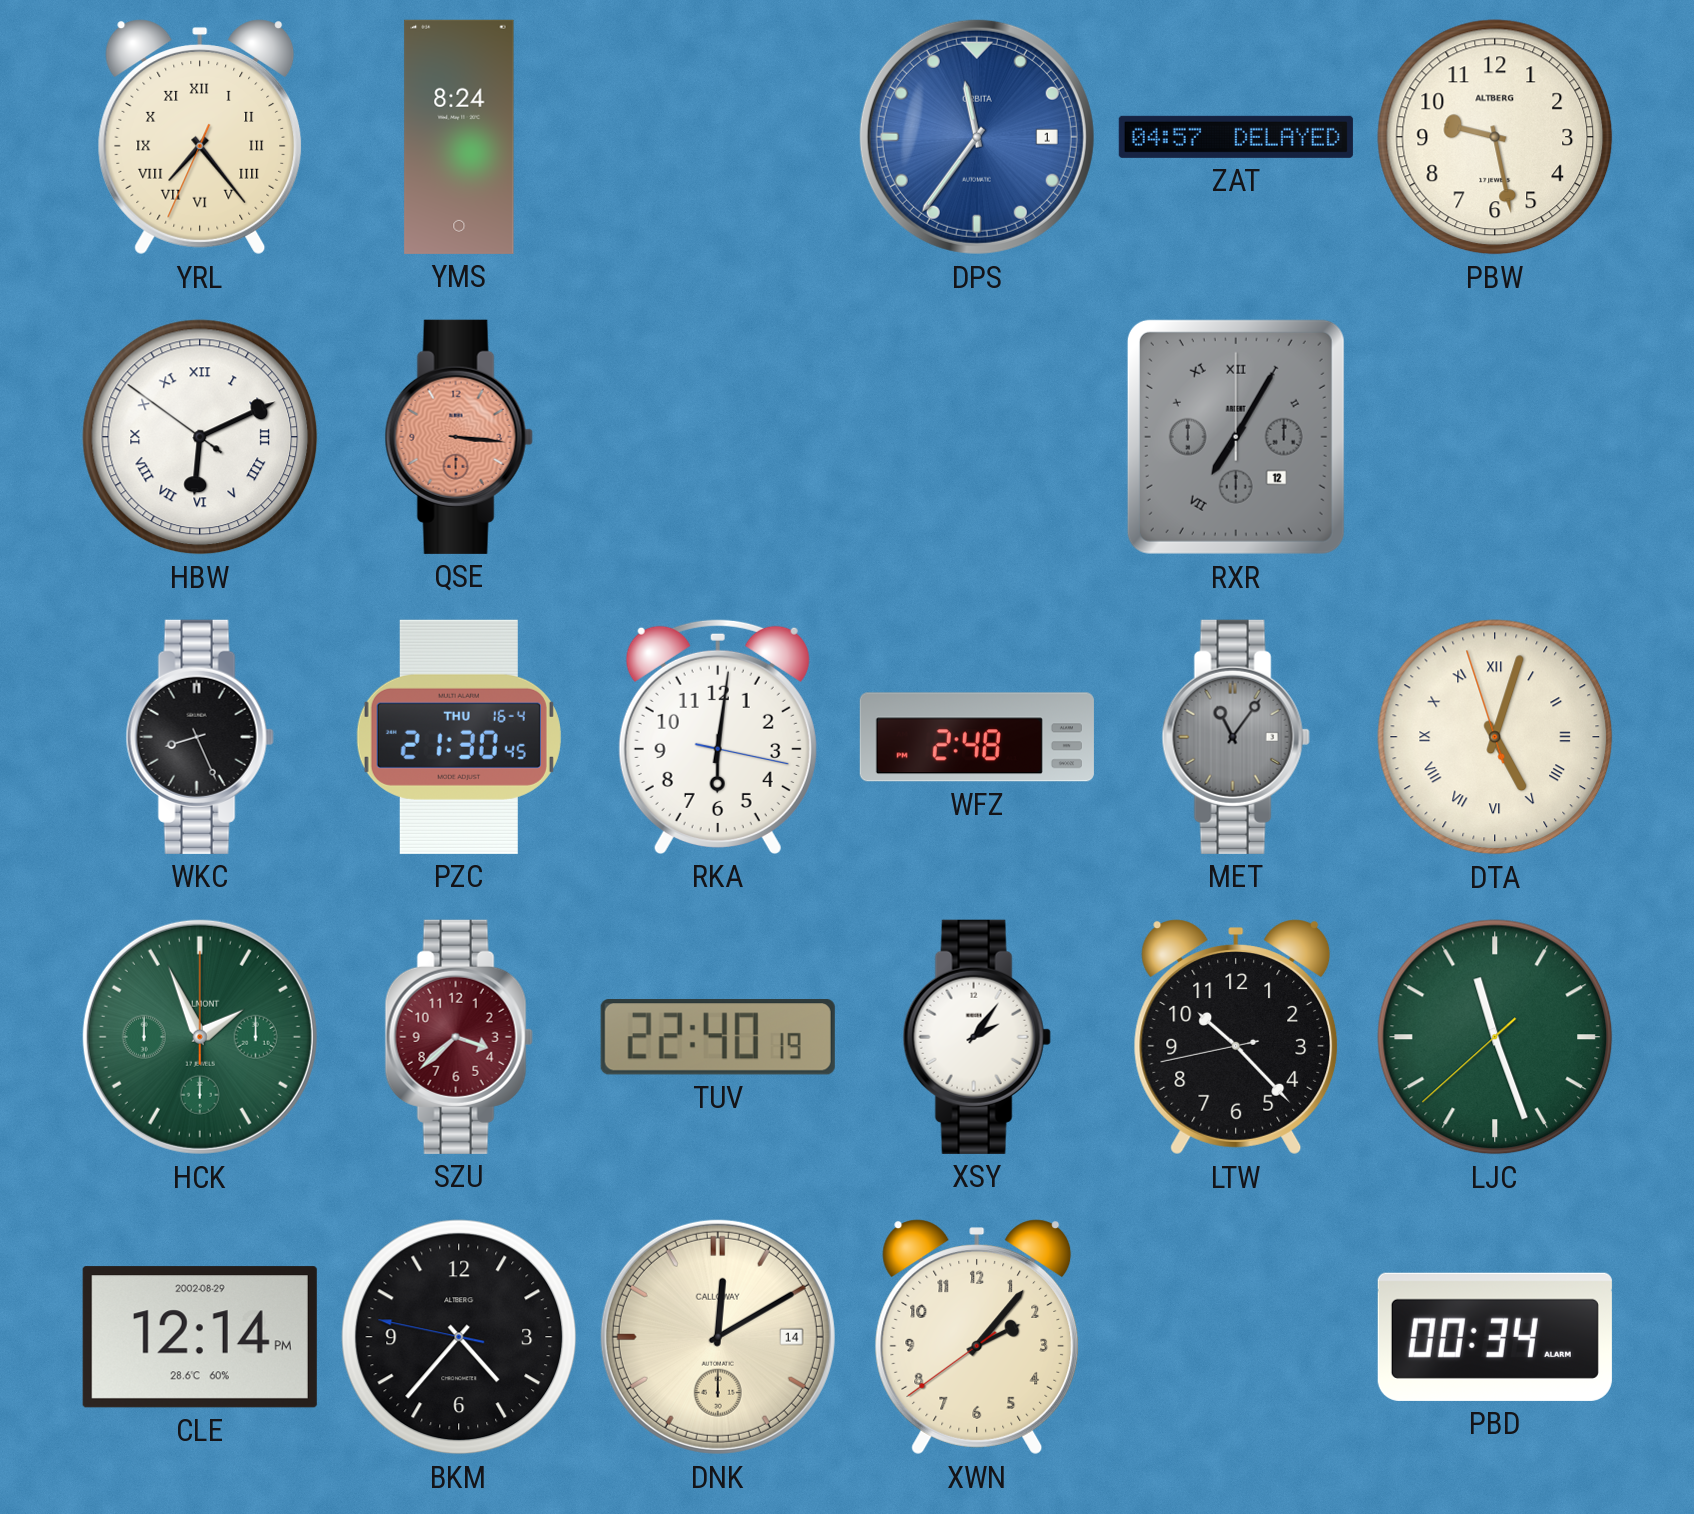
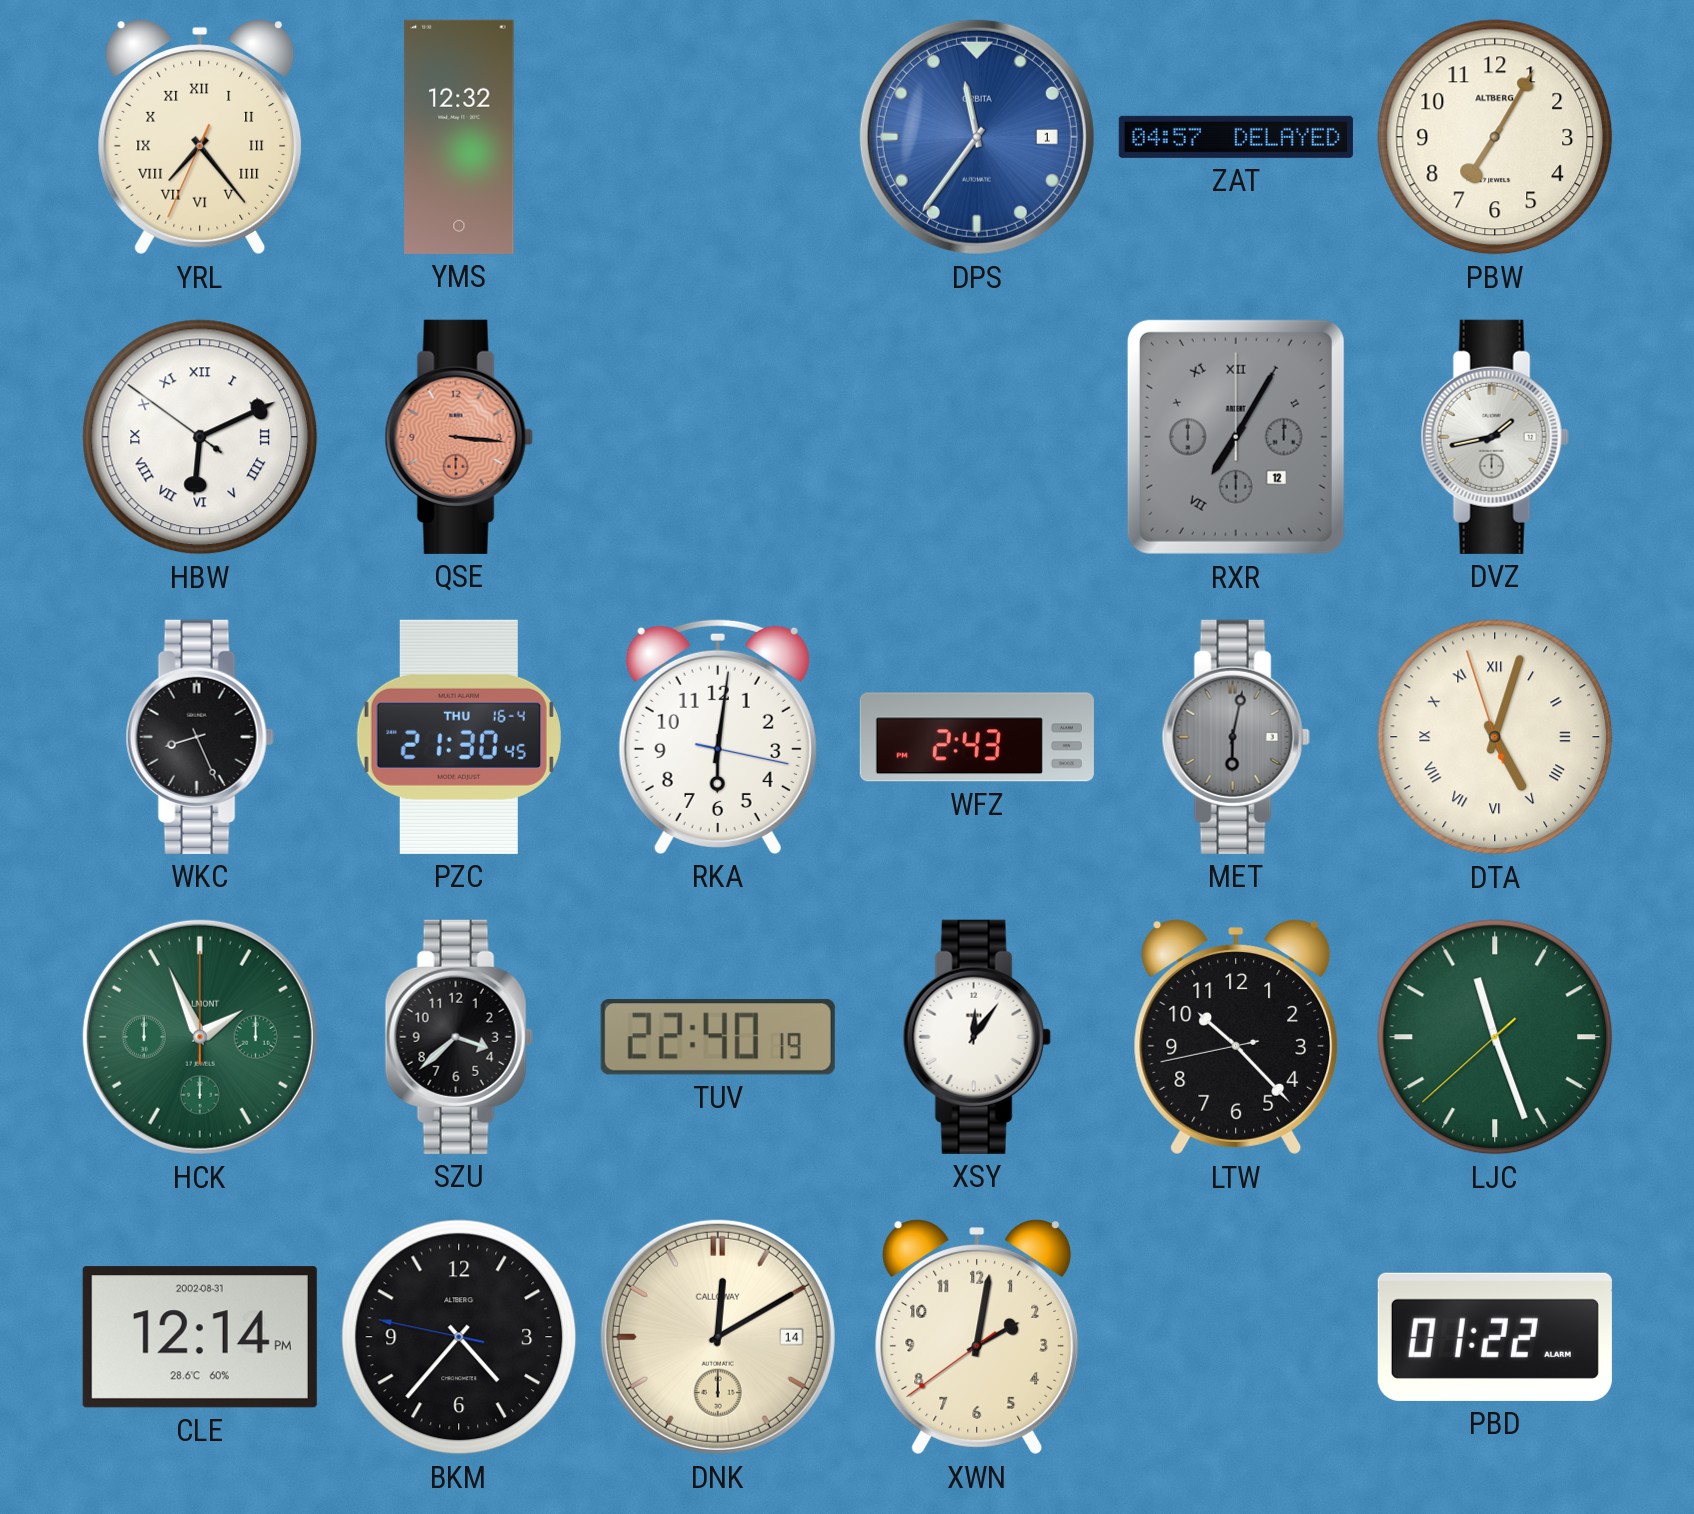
YMS: 8:24 -> 12:32 (459, 137)
PBW: 9:28 -> 7:05 (1495, 137)
DVZ: none -> 1:43 (1495, 437)
WFZ: 2:48 -> 2:43 (977, 737)
MET: 11:06 -> 6:02 (1236, 737)
SZU dial: burgundy -> black (459, 1037)
XSY: 2:06 -> 12:06 (977, 1037)
CLE date: 2002-08-29 -> 2002-08-31 (200, 1337)
XWN: 2:06 -> 2:01 (977, 1337)
PBD: 00:34 -> 01:22 (1495, 1337)
